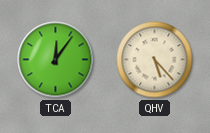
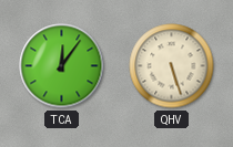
QHV: 5:23 -> 5:27 (172, 66)
